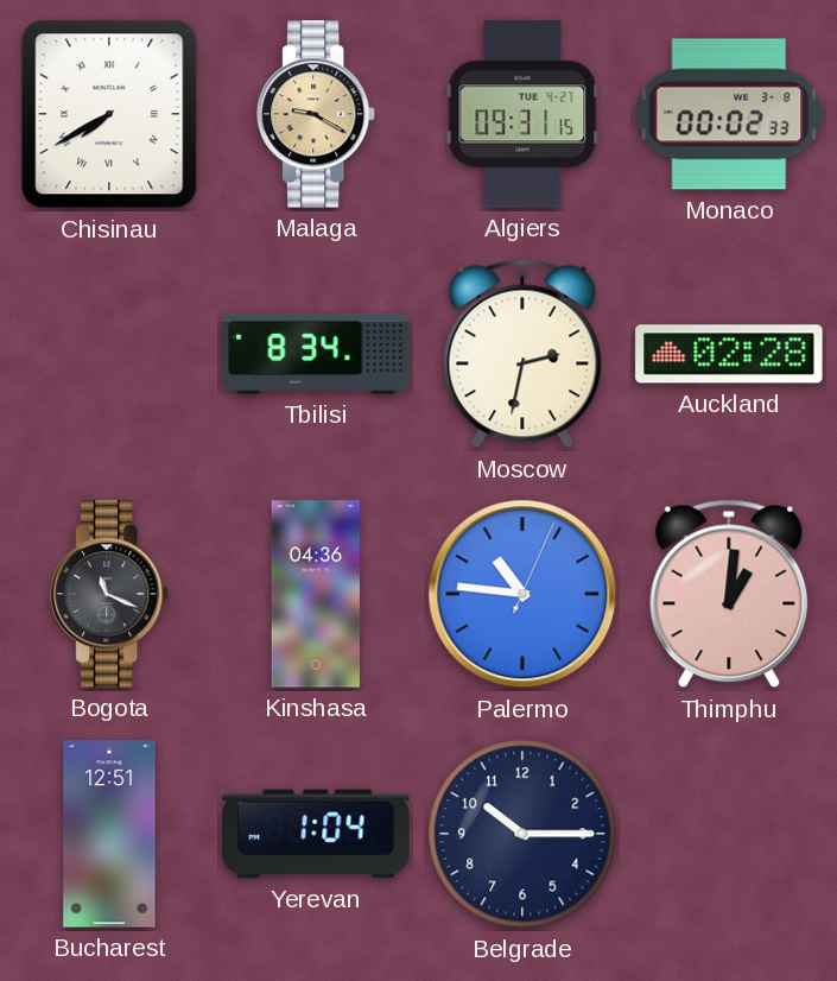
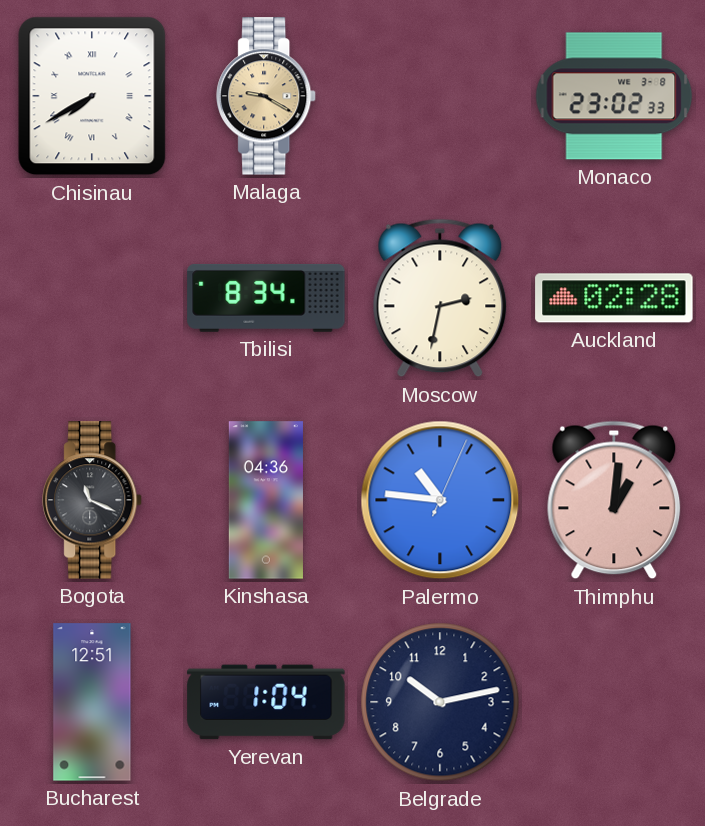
Algiers: 09:31 -> none (522, 114)
Monaco: 00:02 -> 23:02 (614, 96)
Belgrade: 10:15 -> 10:13 (440, 702)
